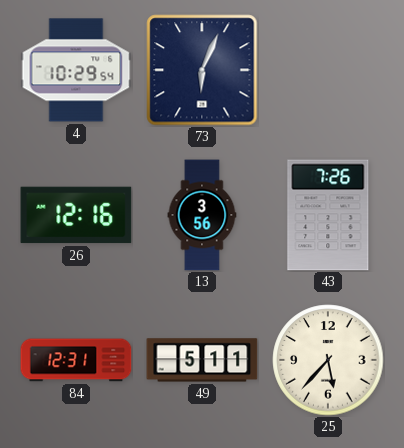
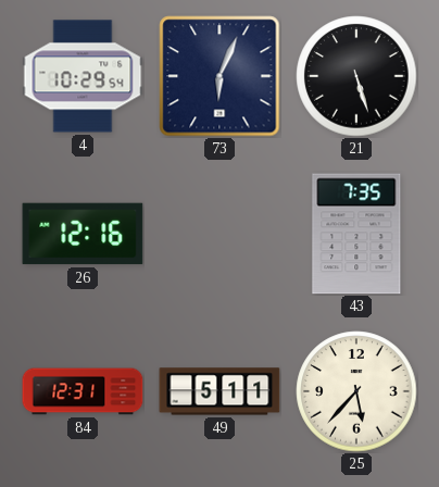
21: none -> 5:27 (356, 76)
13: 3:56 -> none (202, 215)
43: 7:26 -> 7:35 (356, 234)
